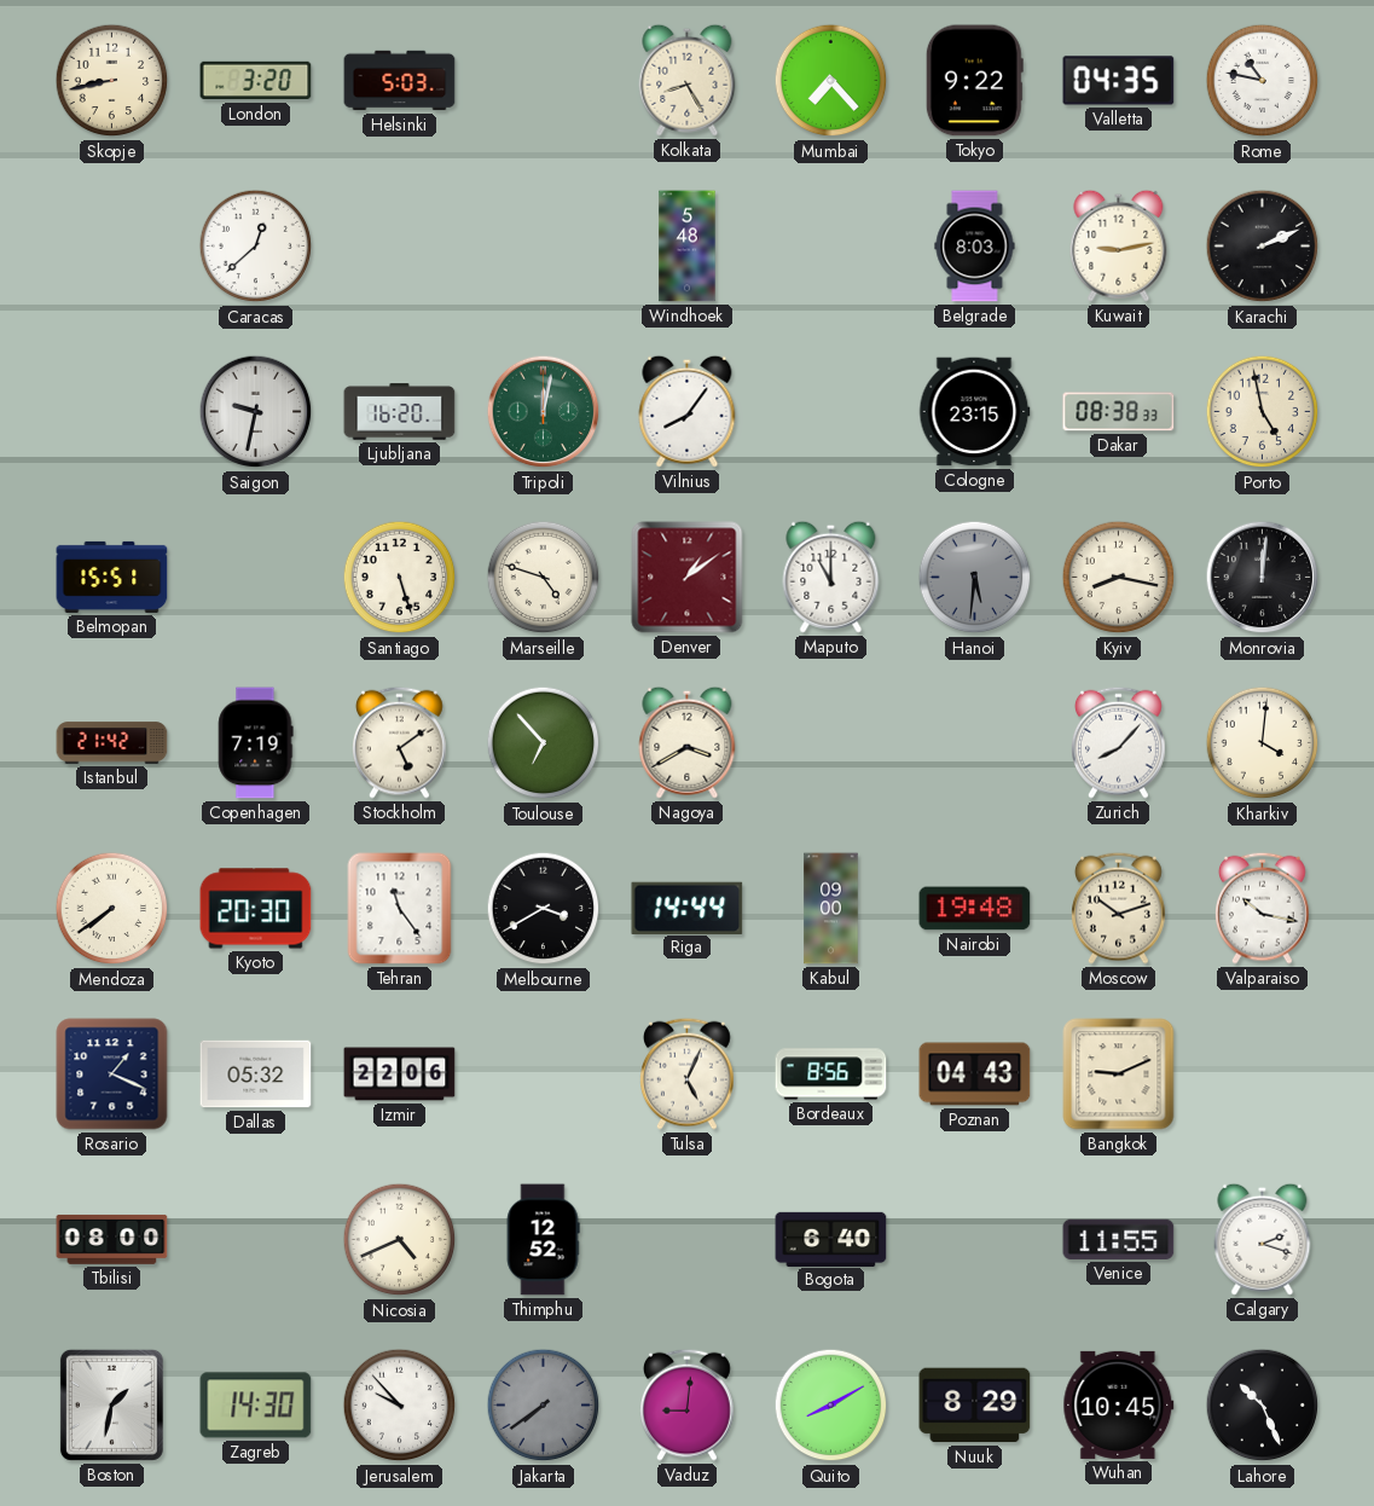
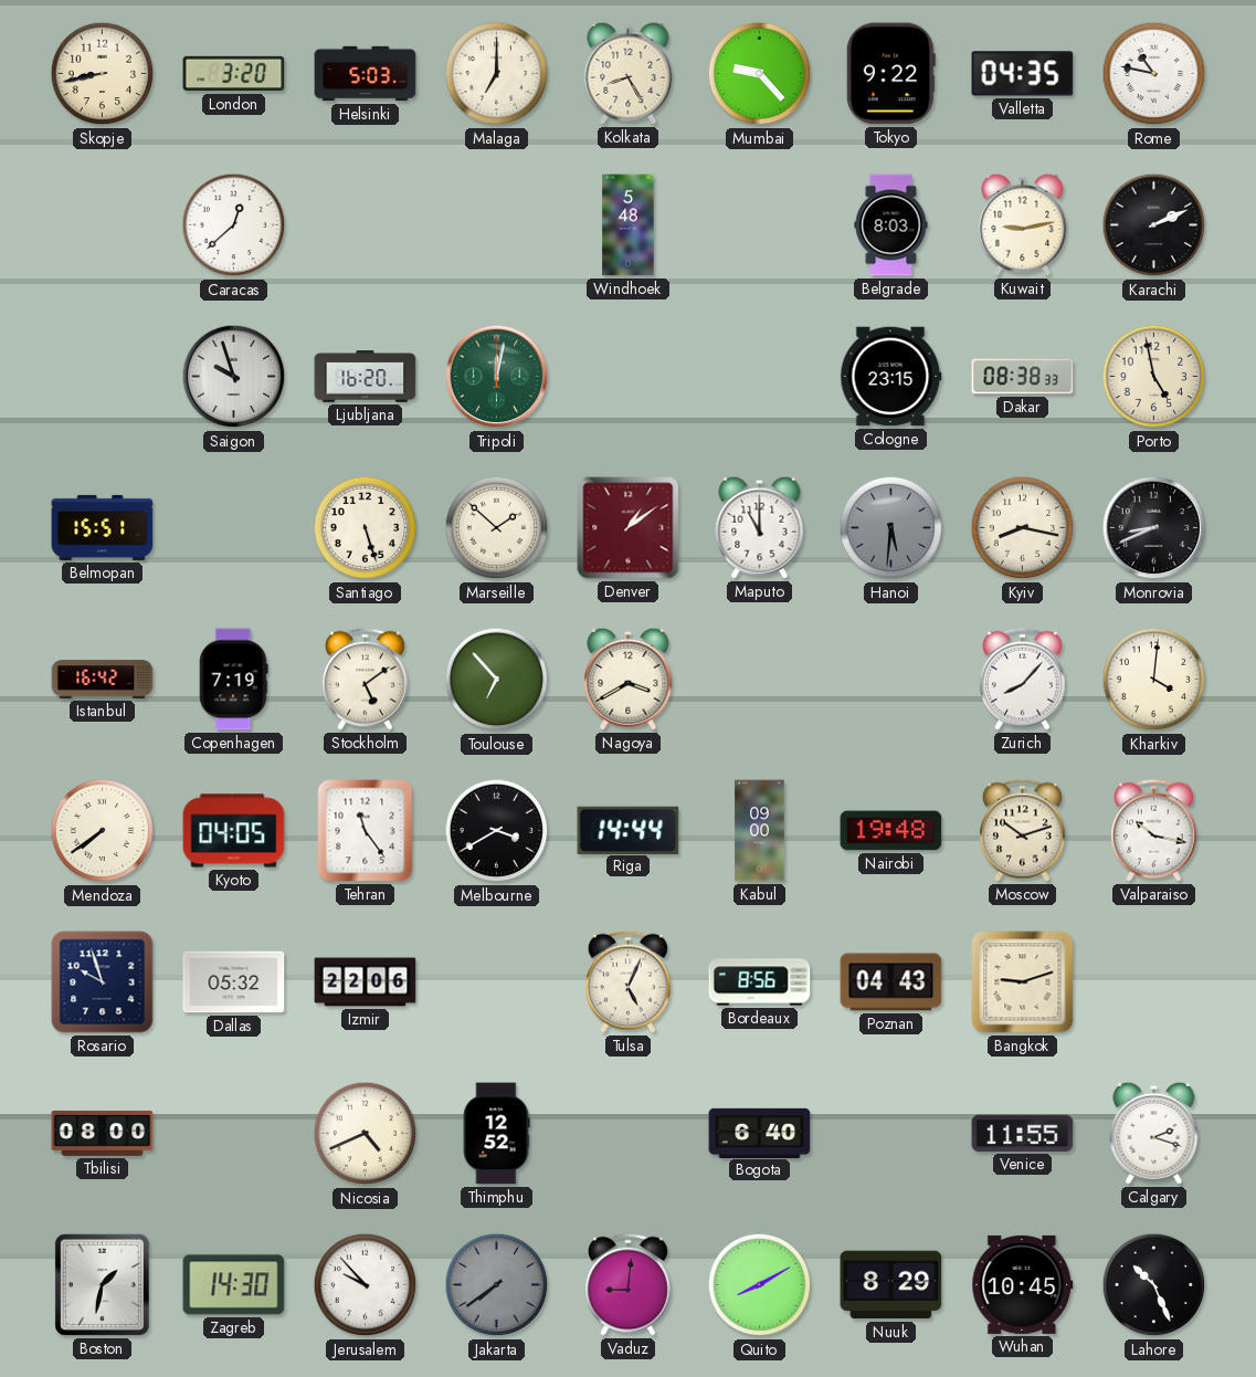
Malaga: none -> 7:00 (497, 74)
Mumbai: 7:23 -> 9:23 (760, 74)
Saigon: 9:32 -> 9:57 (234, 377)
Vilnius: 8:06 -> none (688, 411)
Marseille: 4:48 -> 1:52 (497, 528)
Monrovia: 12:01 -> 8:41 (1154, 528)
Istanbul: 21:42 -> 16:42 (103, 680)
Kyoto: 20:30 -> 04:05 (234, 831)
Rosario: 1:19 -> 9:57 (103, 982)
Bangkok: 9:11 -> 9:12 (1023, 982)
